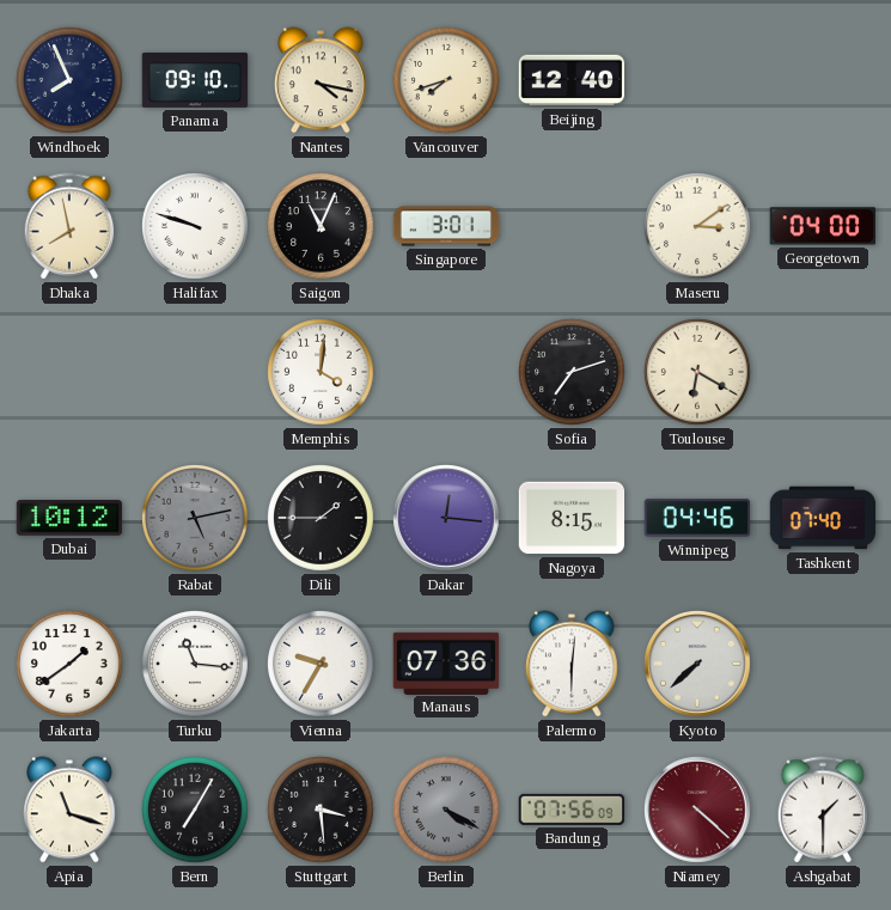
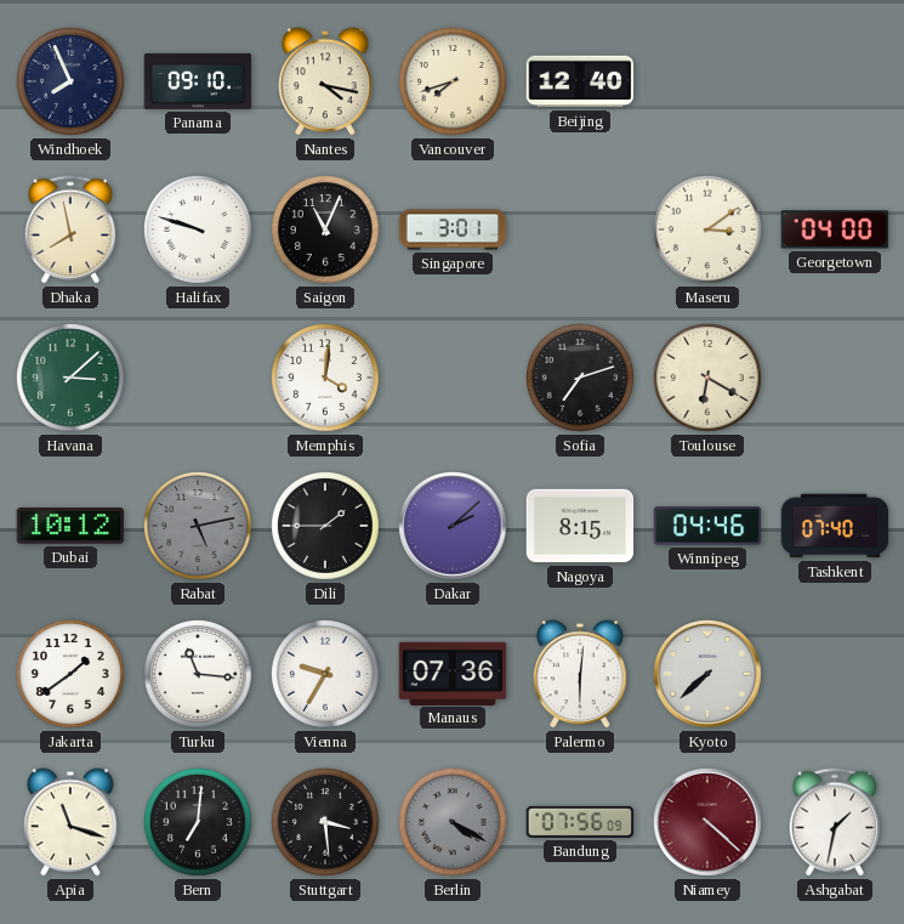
Havana: none -> 3:08 (72, 379)
Dakar: 12:16 -> 2:08 (454, 527)
Bern: 7:05 -> 7:01 (199, 823)
Ashgabat: 1:30 -> 1:32 (835, 822)
